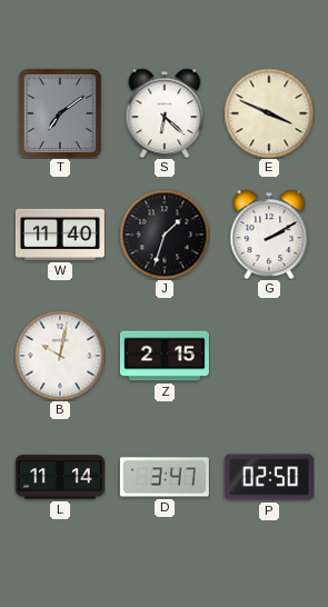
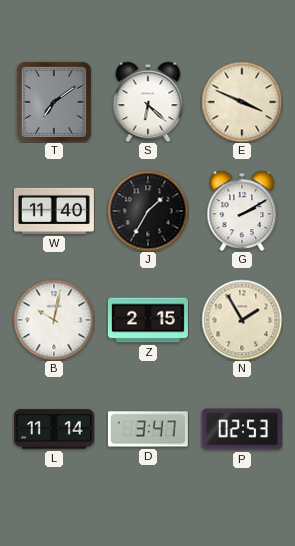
J: 1:33 -> 1:35 (148, 211)
N: none -> 1:55 (242, 320)
P: 02:50 -> 02:53 (242, 429)
